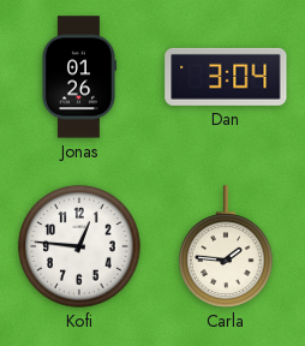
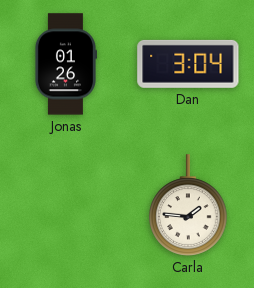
Kofi: 12:46 -> none (79, 246)
